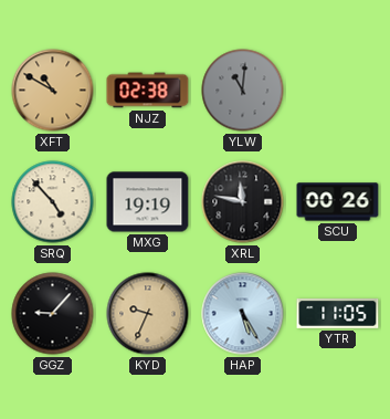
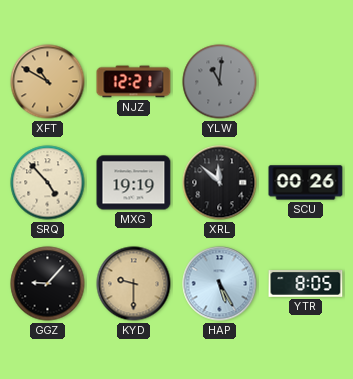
NJZ: 02:38 -> 12:21 (134, 82)
XRL: 11:47 -> 11:52 (220, 183)
KYD: 9:34 -> 9:30 (134, 284)
YTR: 11:05 -> 8:05 (306, 284)
